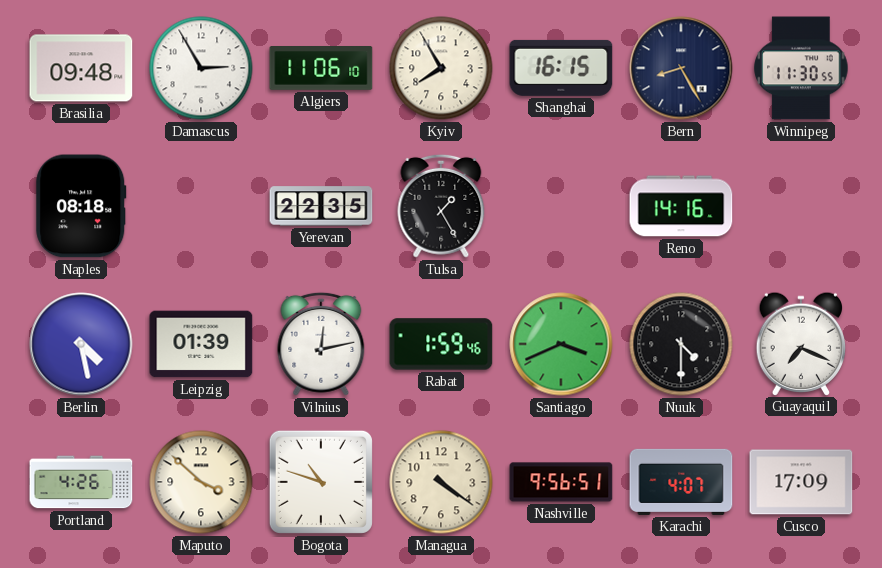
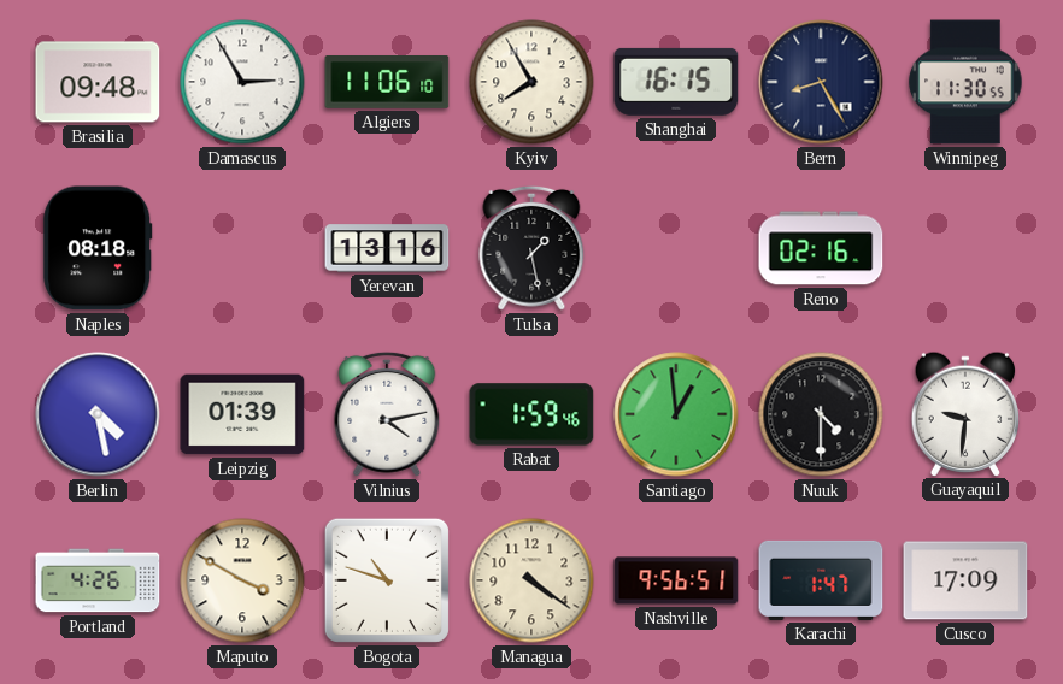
Yerevan: 22:35 -> 13:16 (387, 248)
Tulsa: 1:25 -> 1:28 (531, 248)
Reno: 14:16 -> 02:16 (821, 248)
Vilnius: 12:13 -> 4:13 (387, 414)
Santiago: 3:41 -> 12:59 (676, 414)
Guayaquil: 7:19 -> 9:31 (965, 413)
Maputo: 3:52 -> 3:50 (242, 580)
Karachi: 4:07 -> 1:47 (821, 580)
